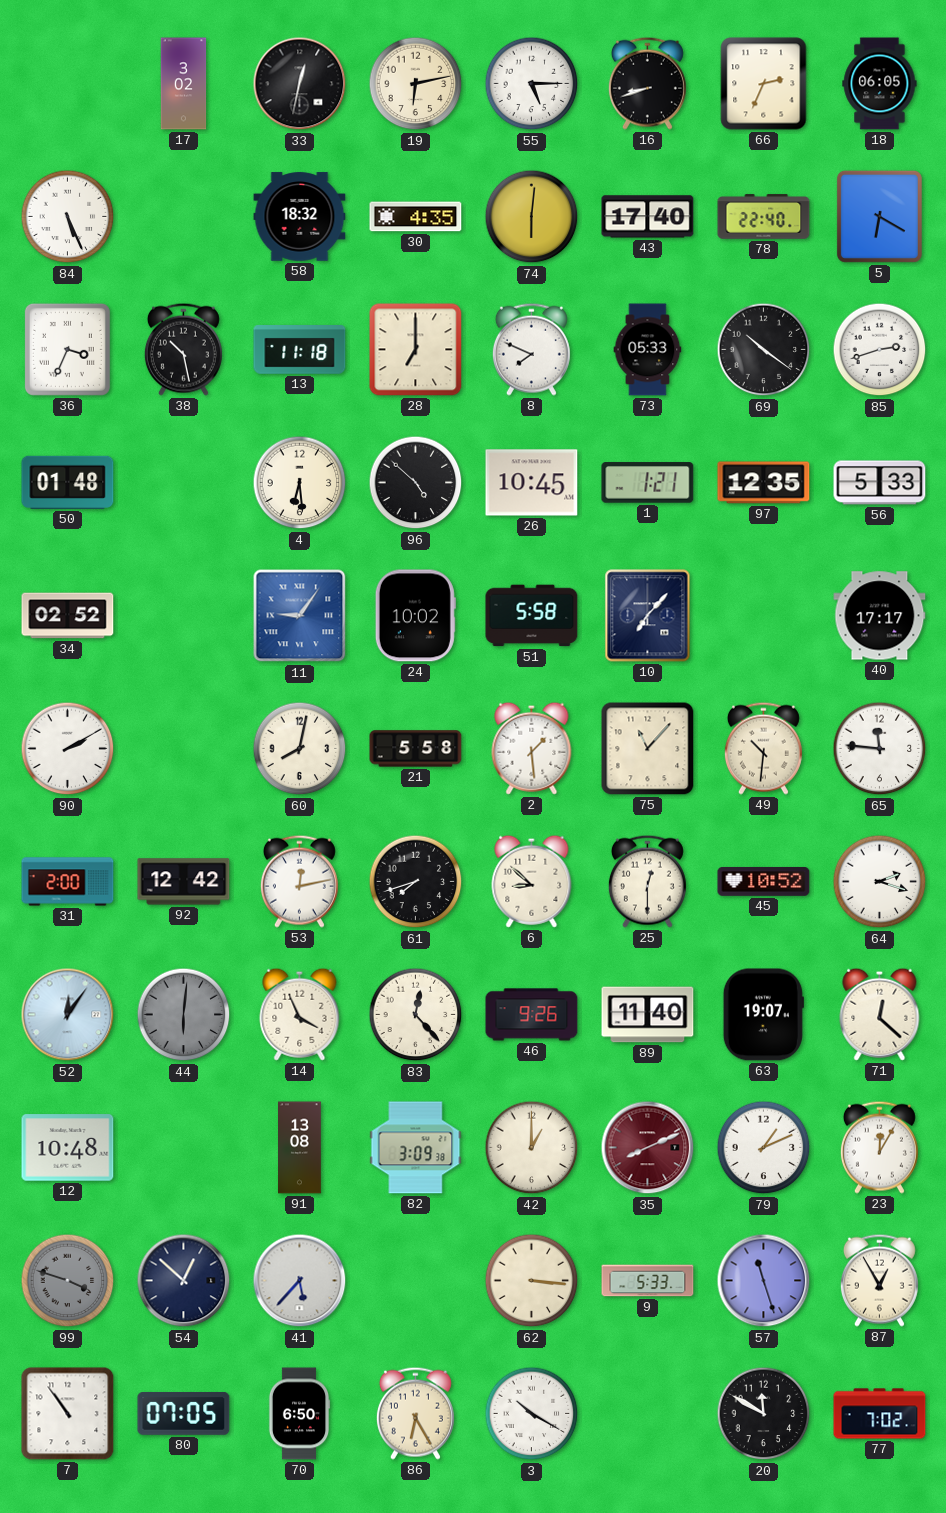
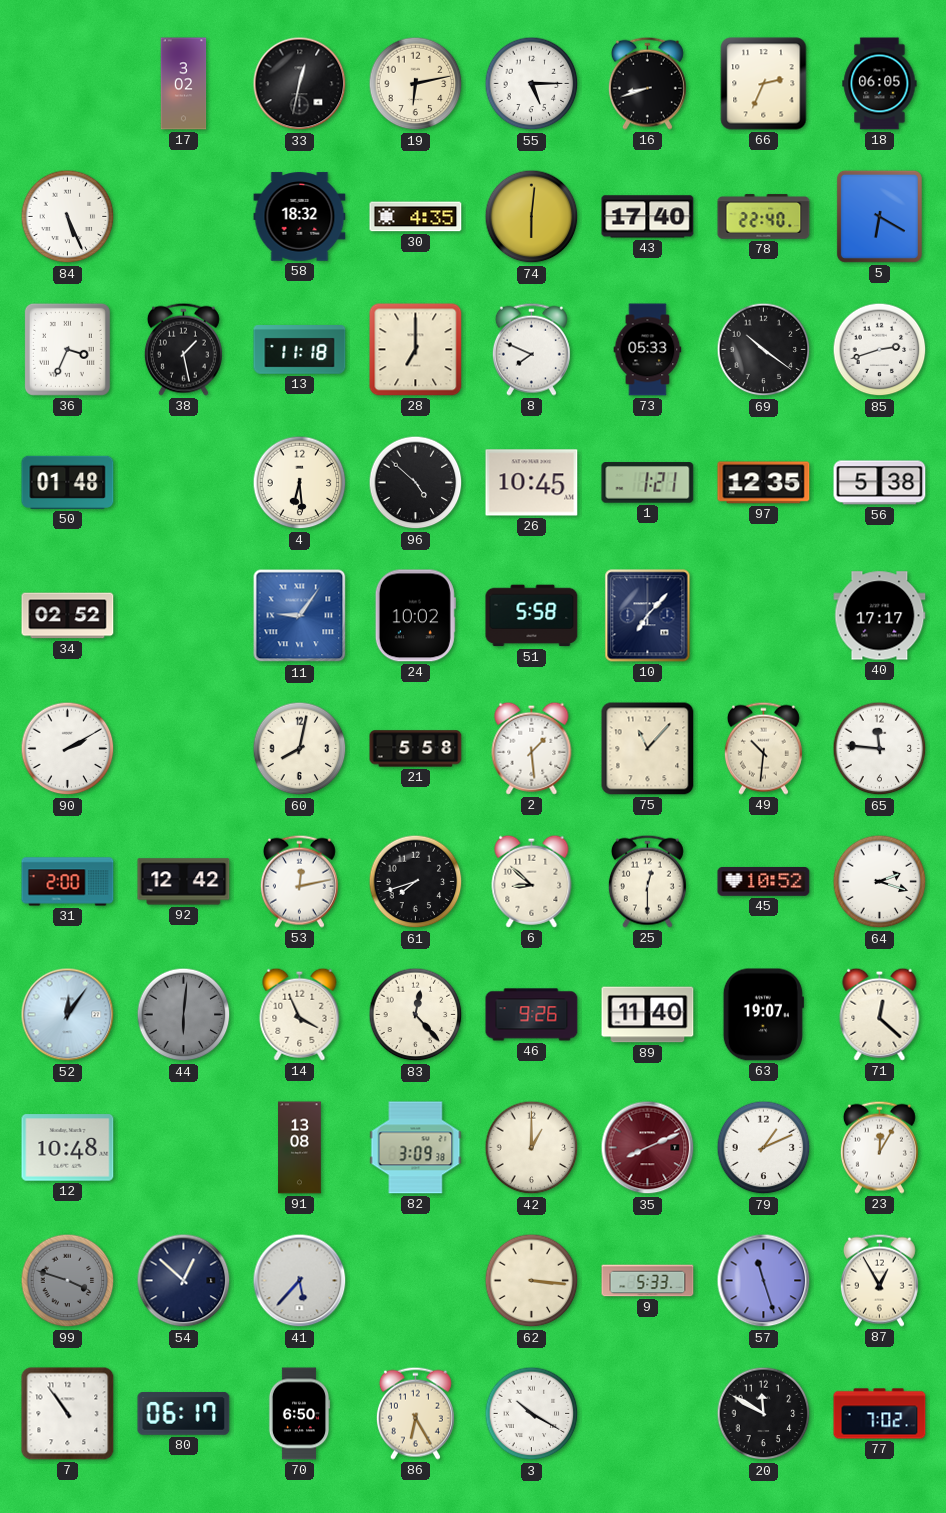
38: 10:28 -> 1:28 (183, 349)
56: 5:33 -> 5:38 (880, 483)
80: 07:05 -> 06:17 (184, 1414)
